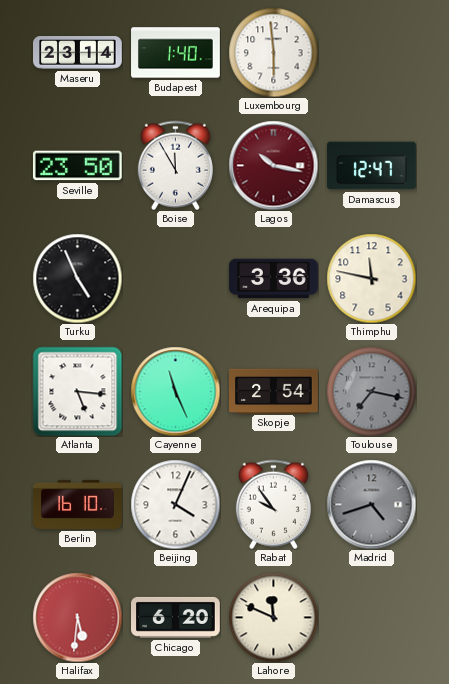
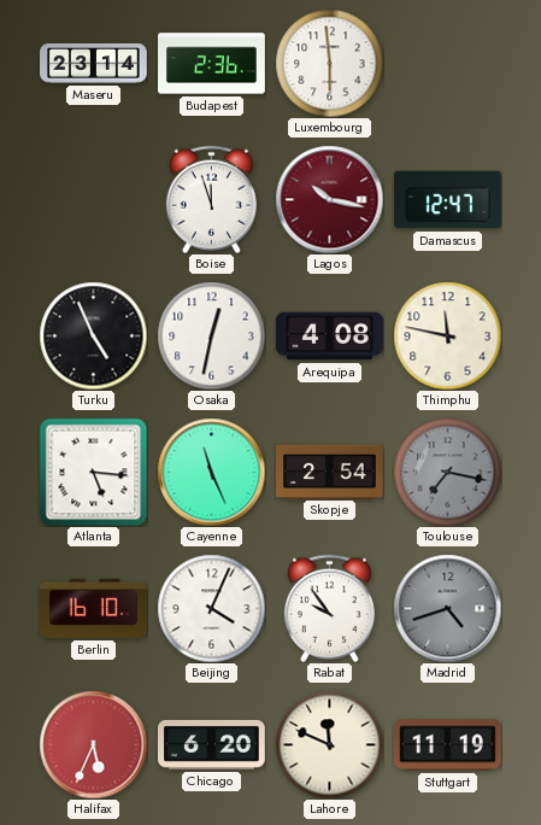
Budapest: 1:40 -> 2:36 (212, 64)
Seville: 23:50 -> none (77, 166)
Boise: 11:55 -> 11:57 (211, 199)
Osaka: none -> 12:32 (211, 335)
Arequipa: 3:36 -> 4:08 (330, 337)
Halifax: 5:31 -> 5:34 (93, 744)
Stuttgart: none -> 11:19 (448, 745)
